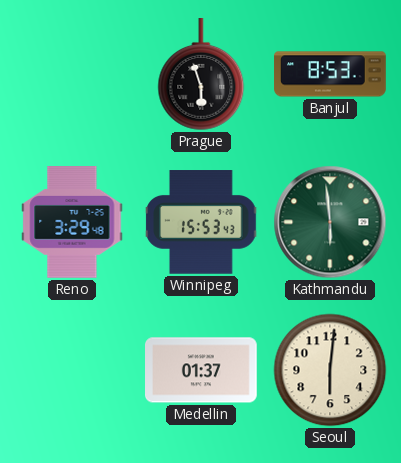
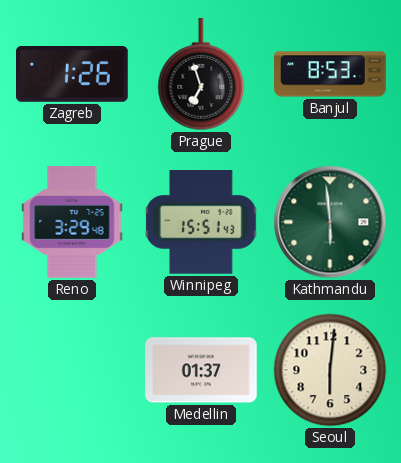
Zagreb: none -> 1:26 (73, 75)
Prague: 5:57 -> 6:57 (201, 75)
Winnipeg: 15:53 -> 15:51 (201, 222)
